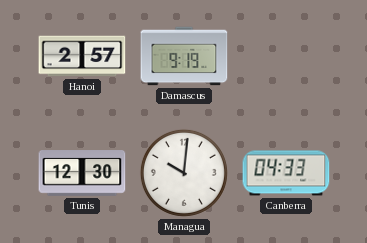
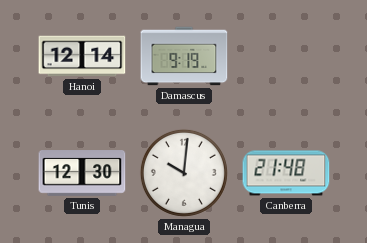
Hanoi: 2:57 -> 12:14 (82, 56)
Canberra: 04:33 -> 21:48 (286, 173)
